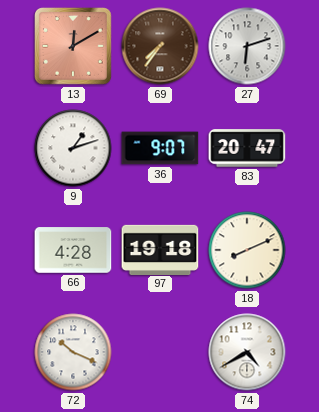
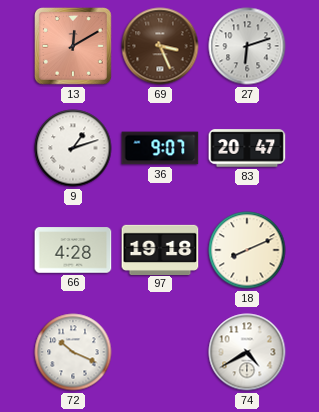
69: 7:36 -> 3:26 (160, 46)
